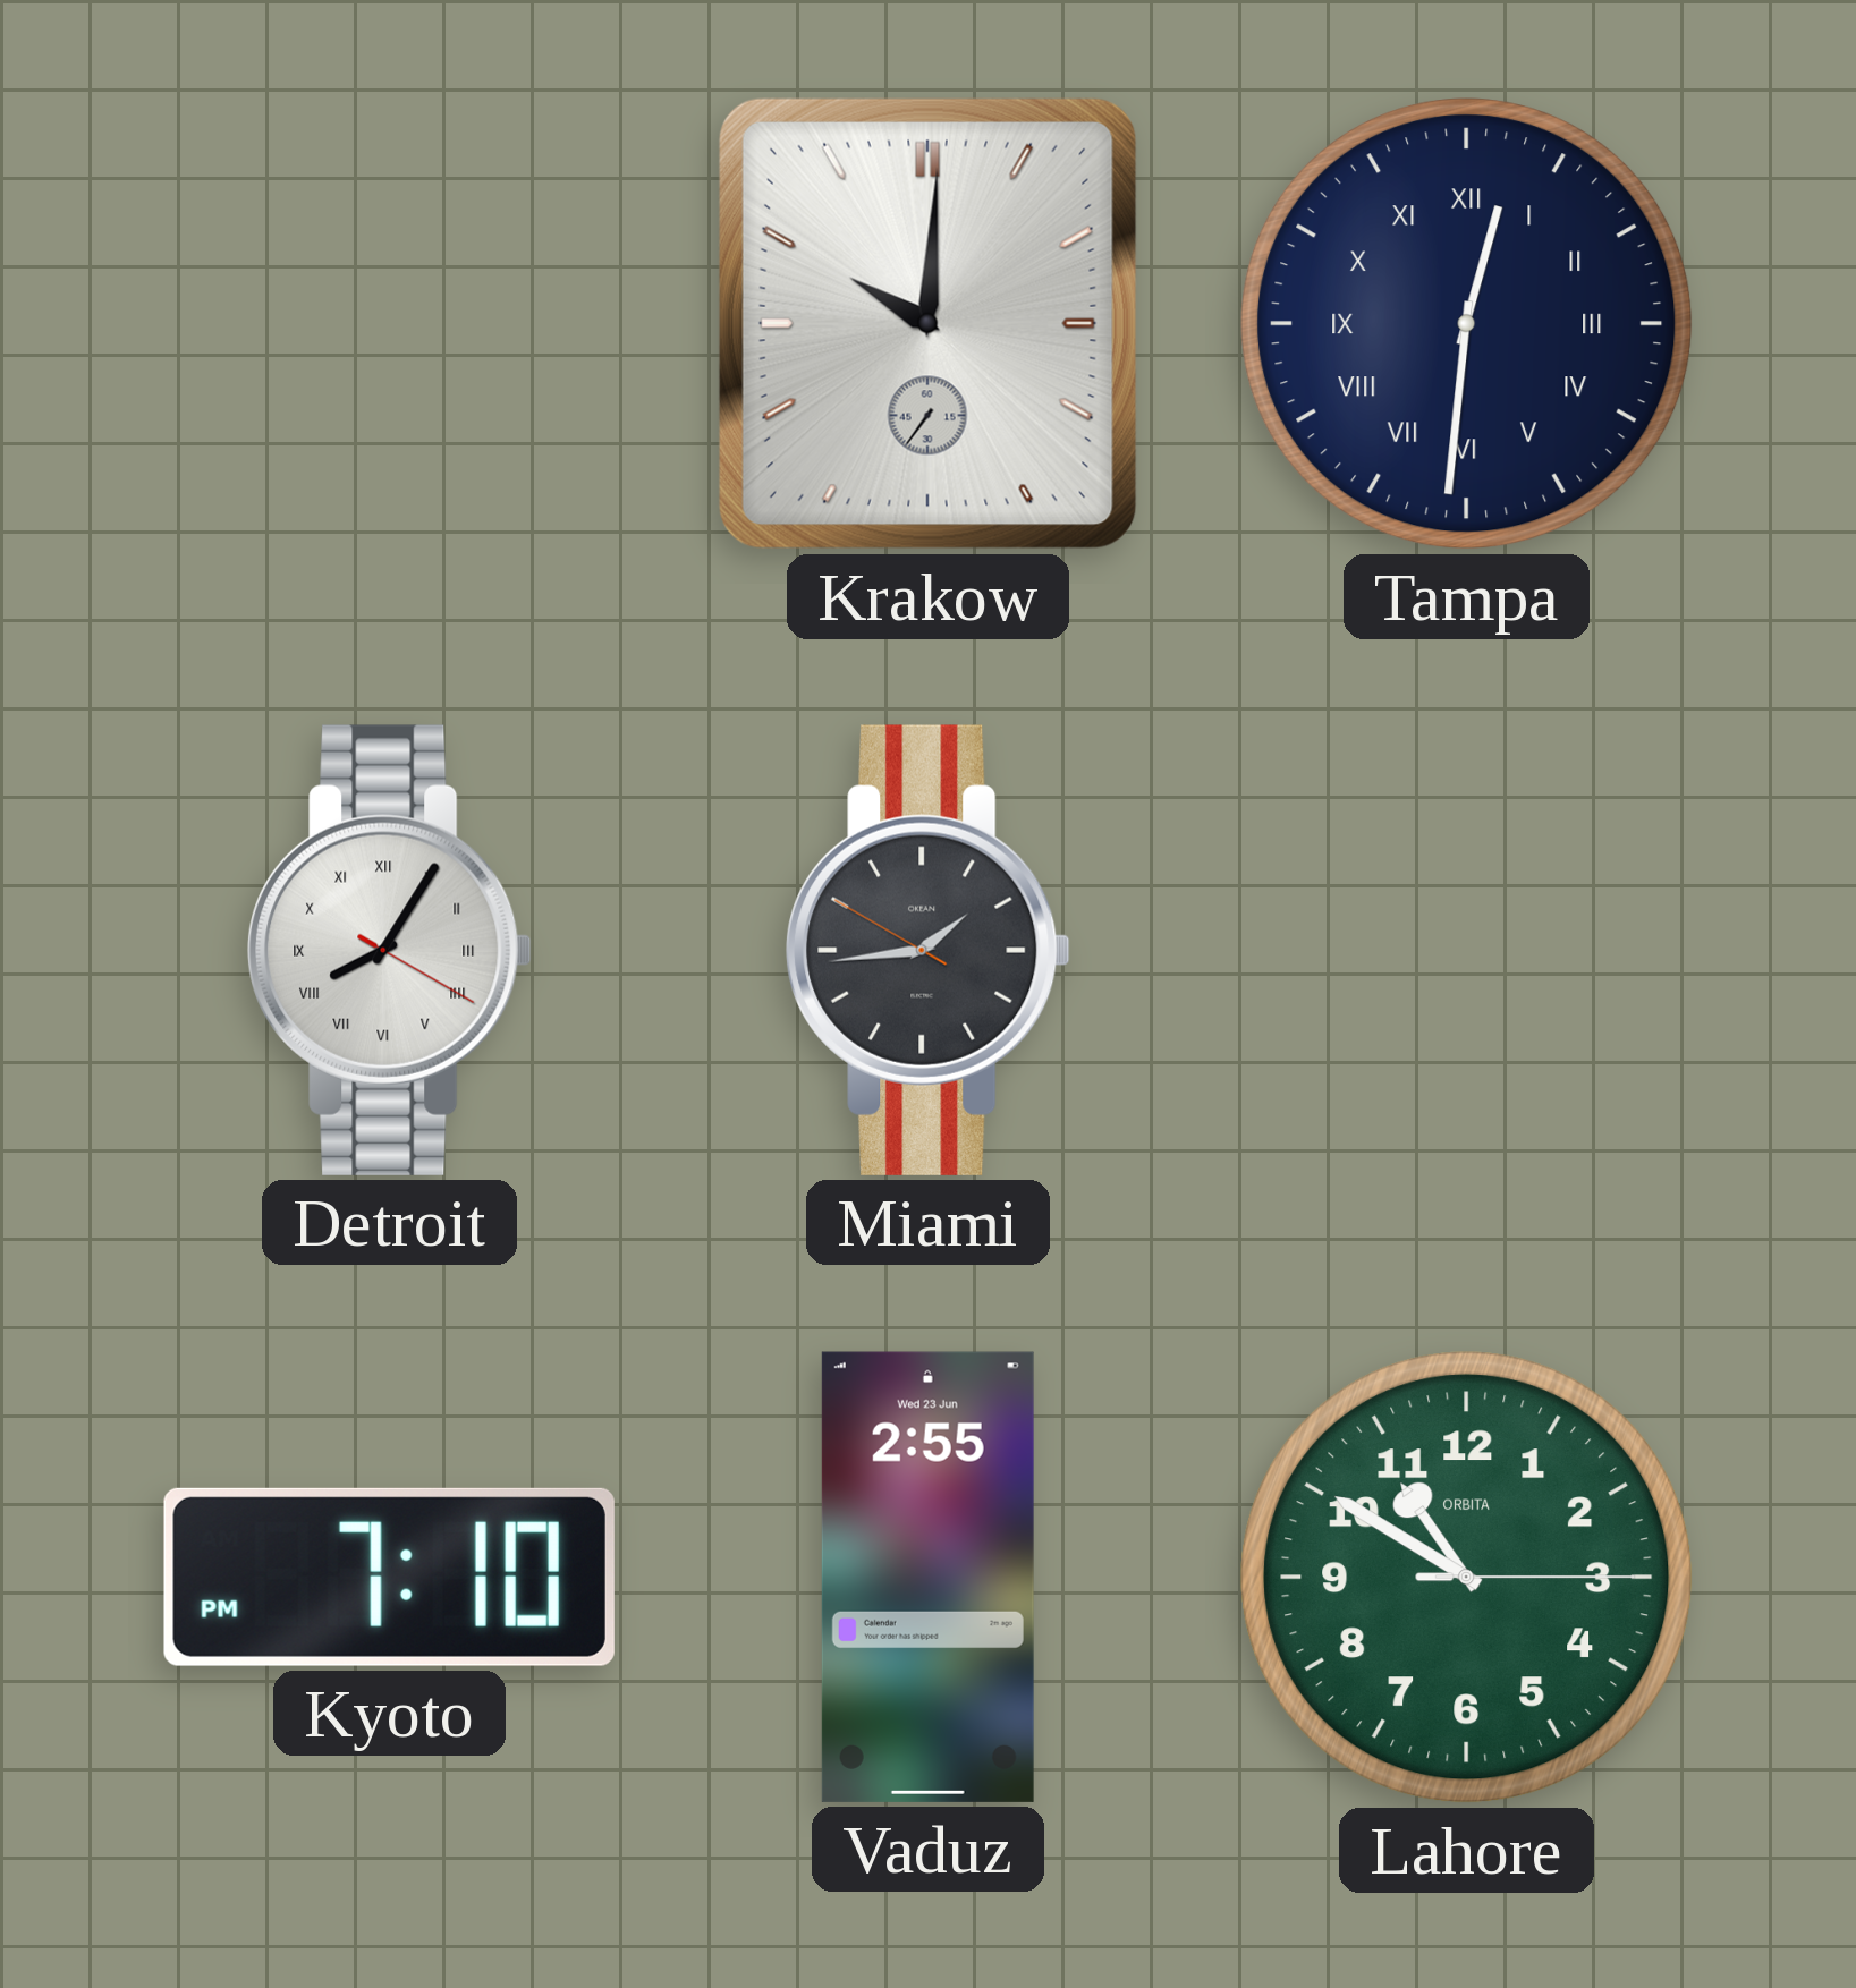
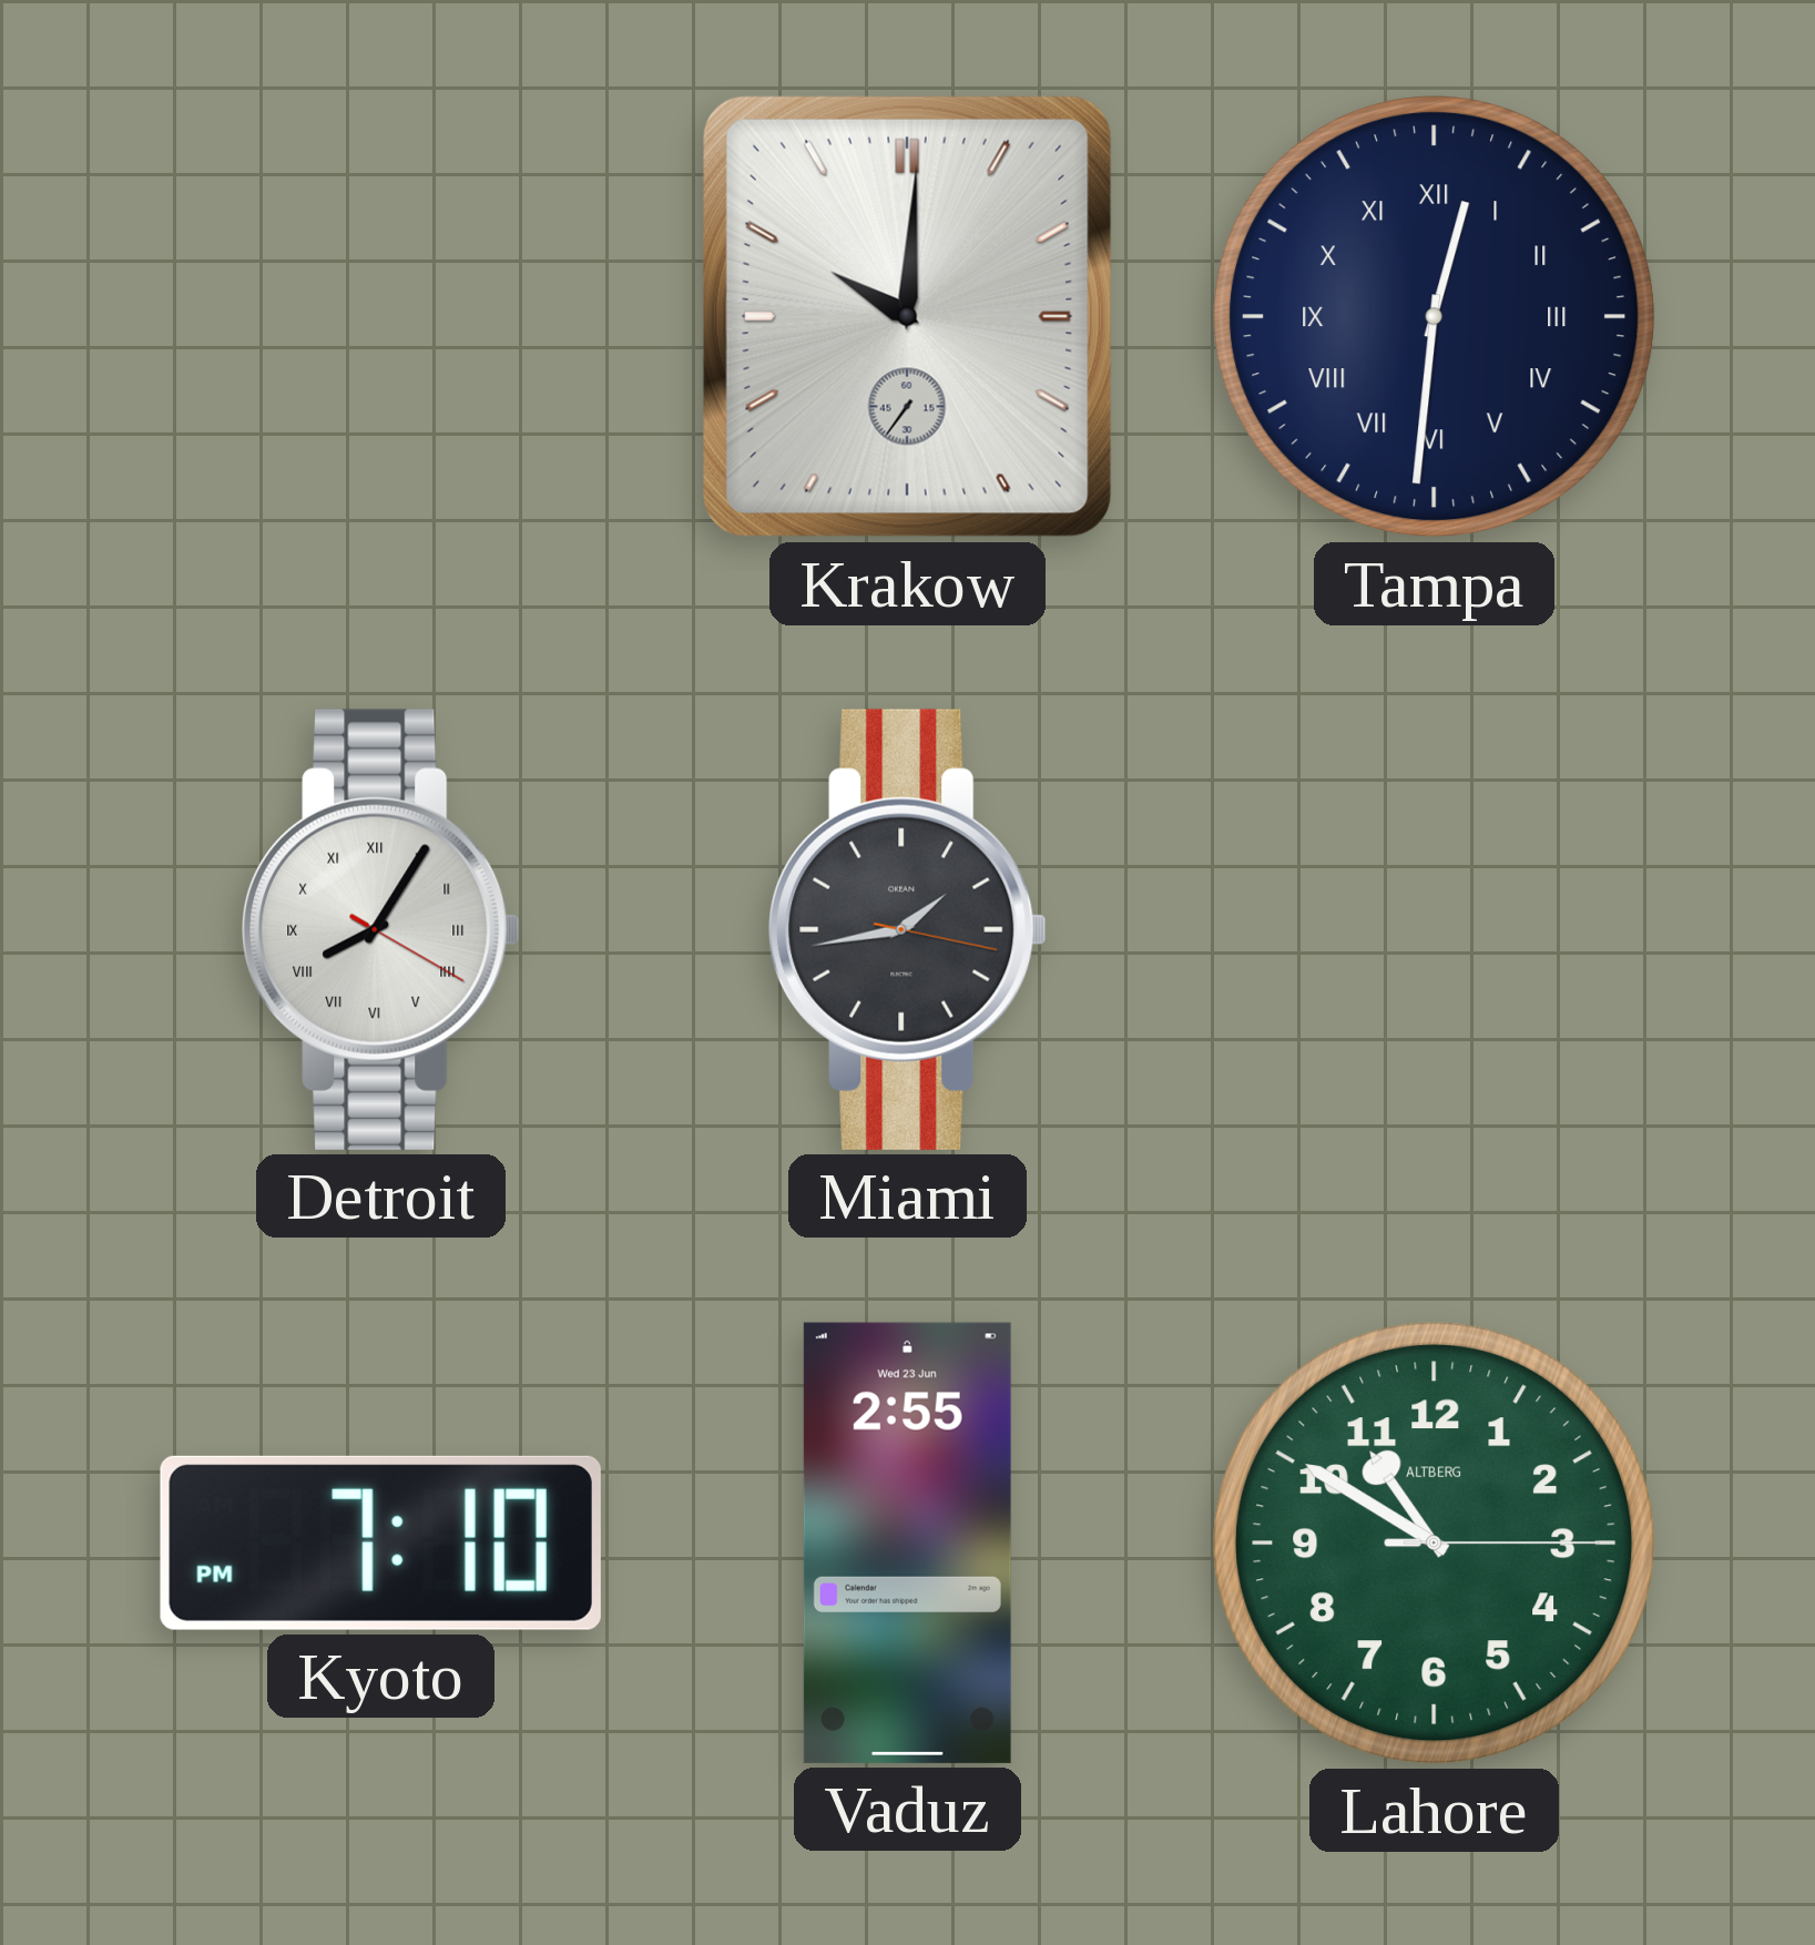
Miami: 1:43:50 -> 1:43:17 (908, 929)
Lahore brand: ORBITA -> ALTBERG (1435, 1544)
